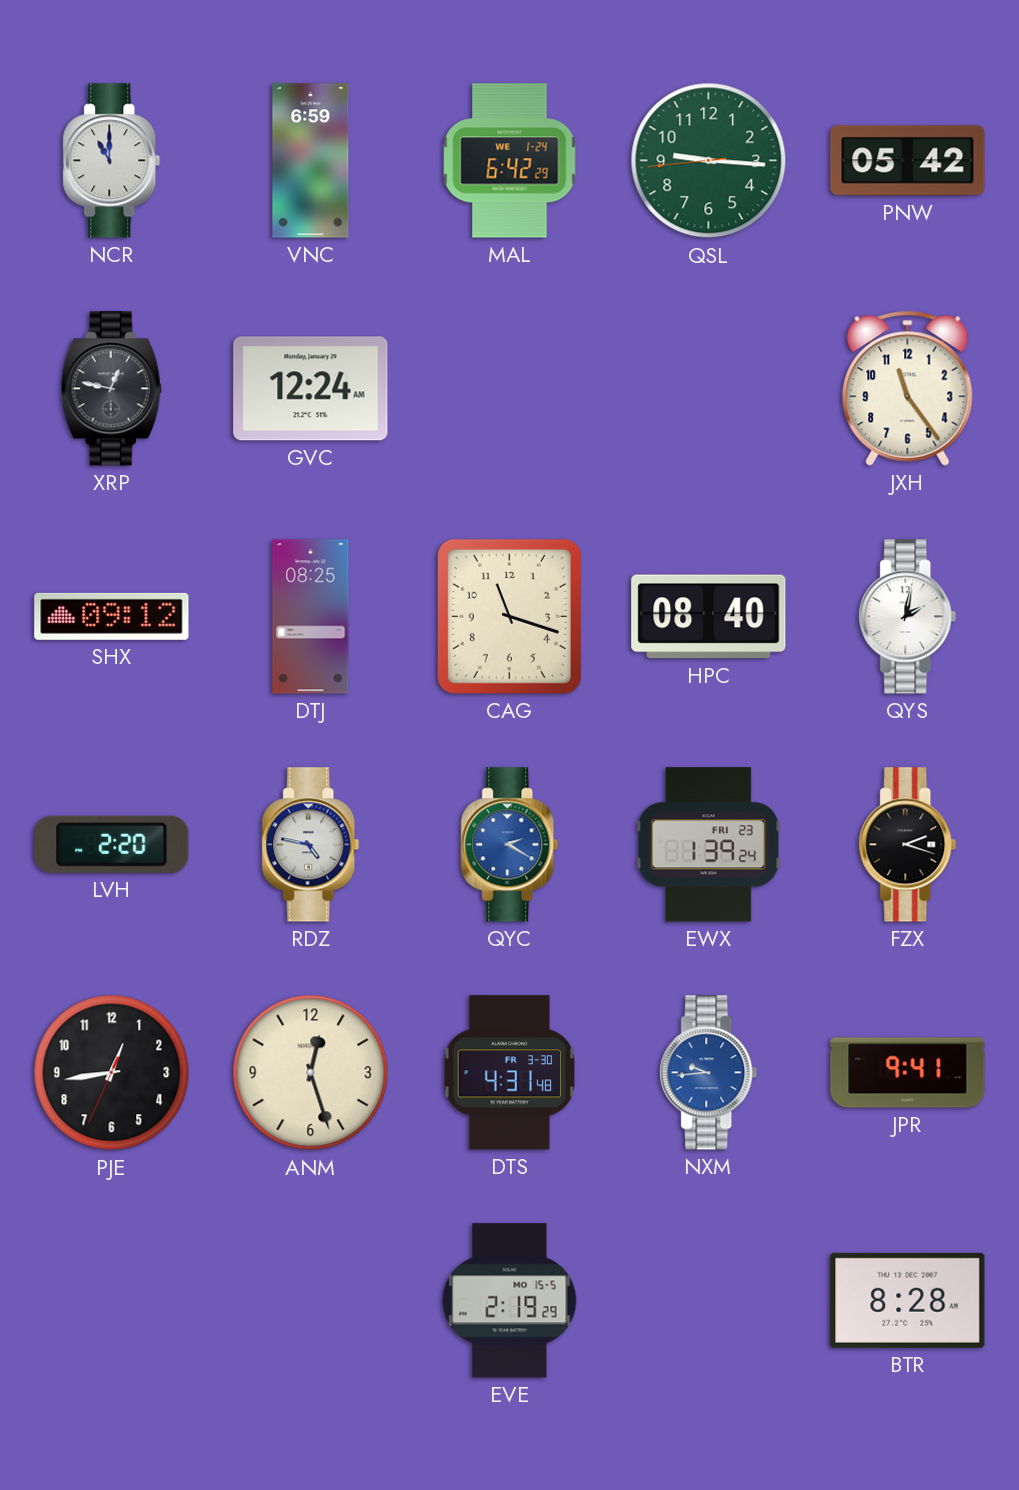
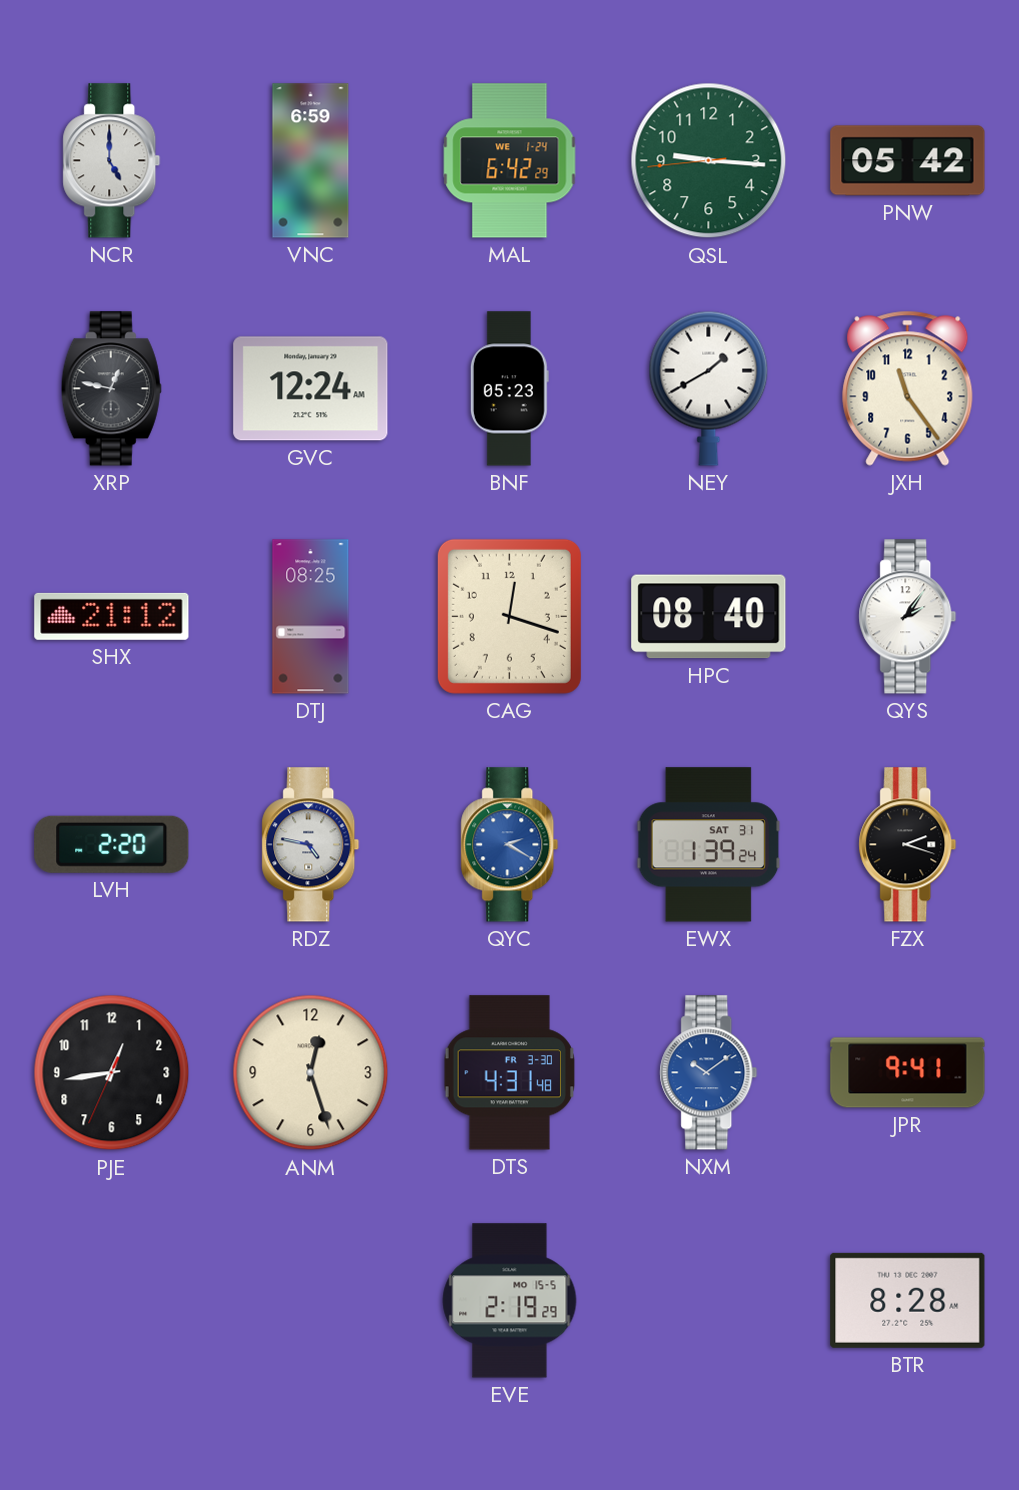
NCR: 11:00 -> 5:00 (112, 161)
BNF: none -> 05:23 (509, 389)
NEY: none -> 1:40 (709, 388)
SHX: 09:12 -> 21:12 (112, 616)
CAG: 11:18 -> 12:18 (509, 616)
QYS: 2:02 -> 2:06 (908, 617)
EWX date: FRI 23 -> SAT 31 (709, 845)
NXM: 9:44 -> 10:09 (709, 1073)
